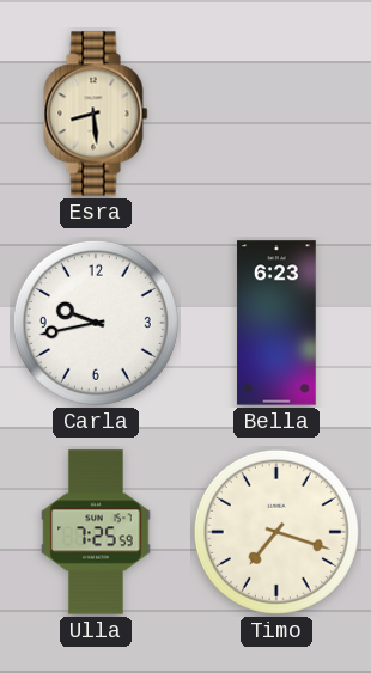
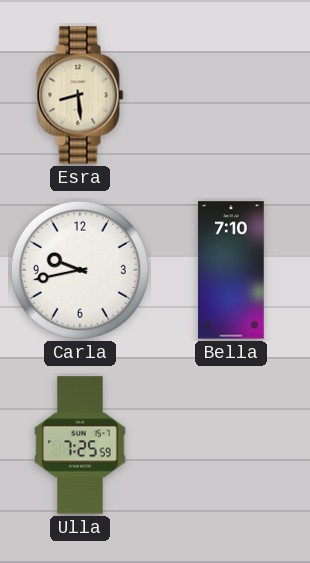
Bella: 6:23 -> 7:10 (231, 270)
Timo: 7:18 -> none (276, 532)
